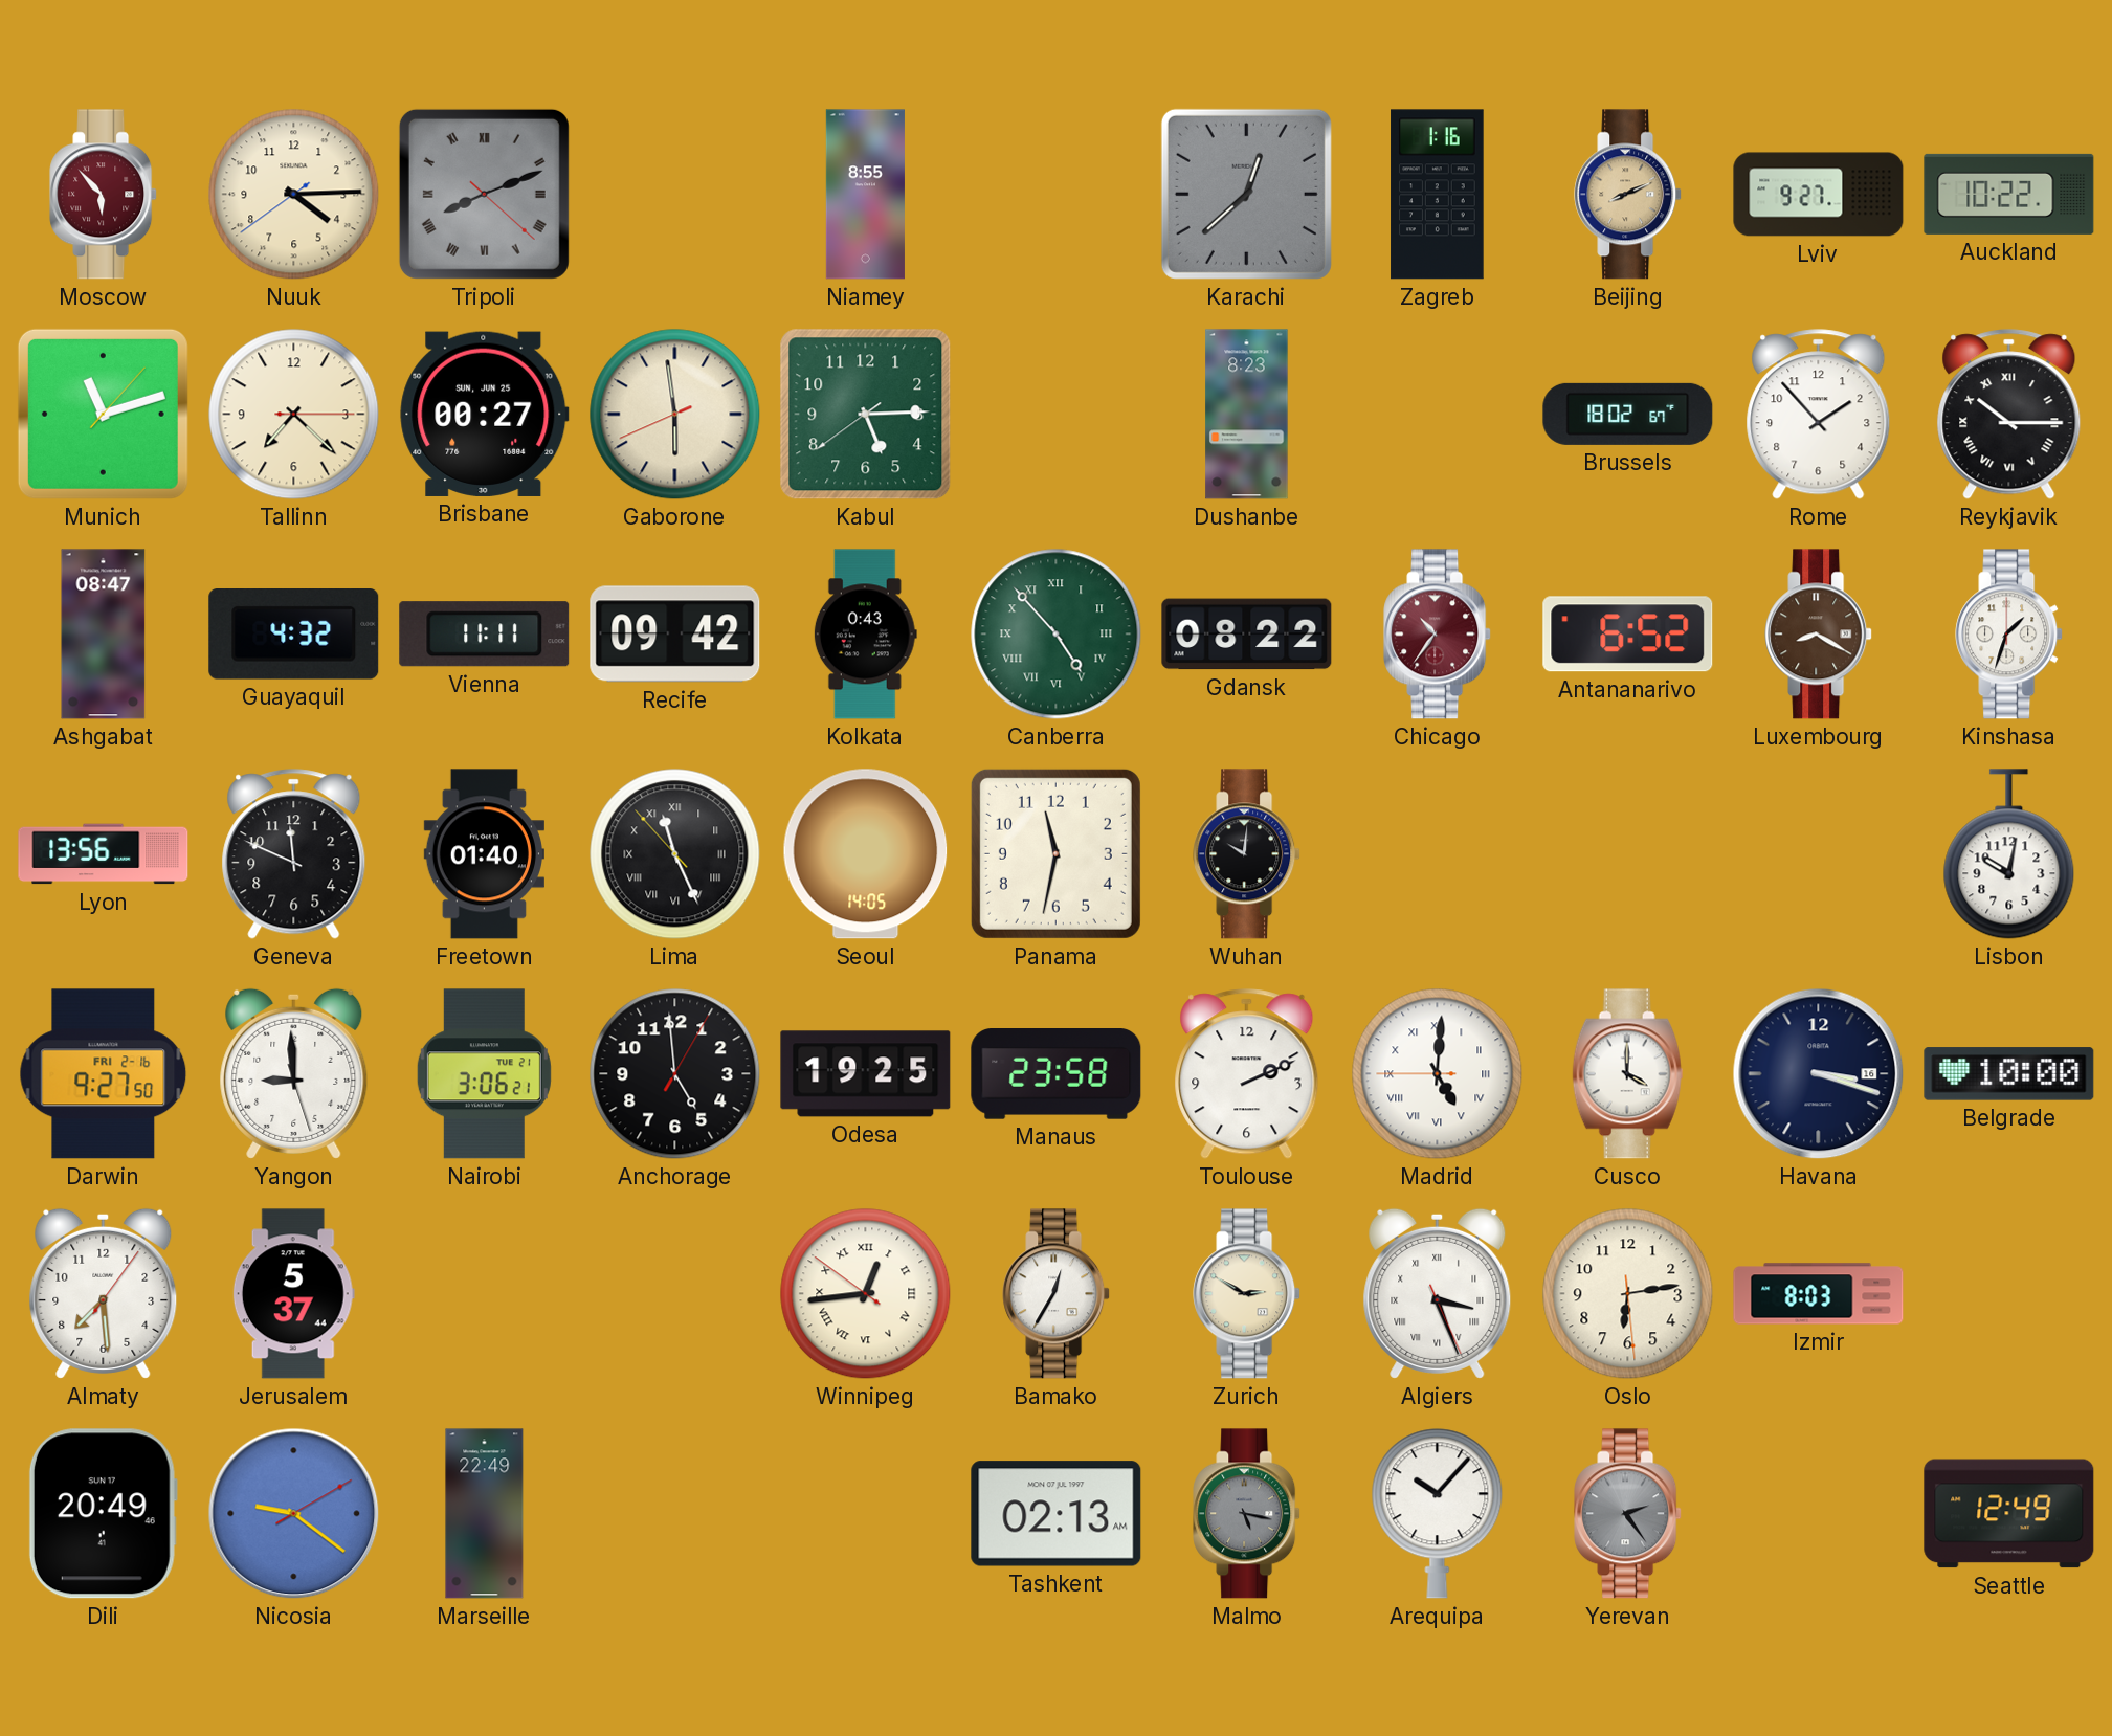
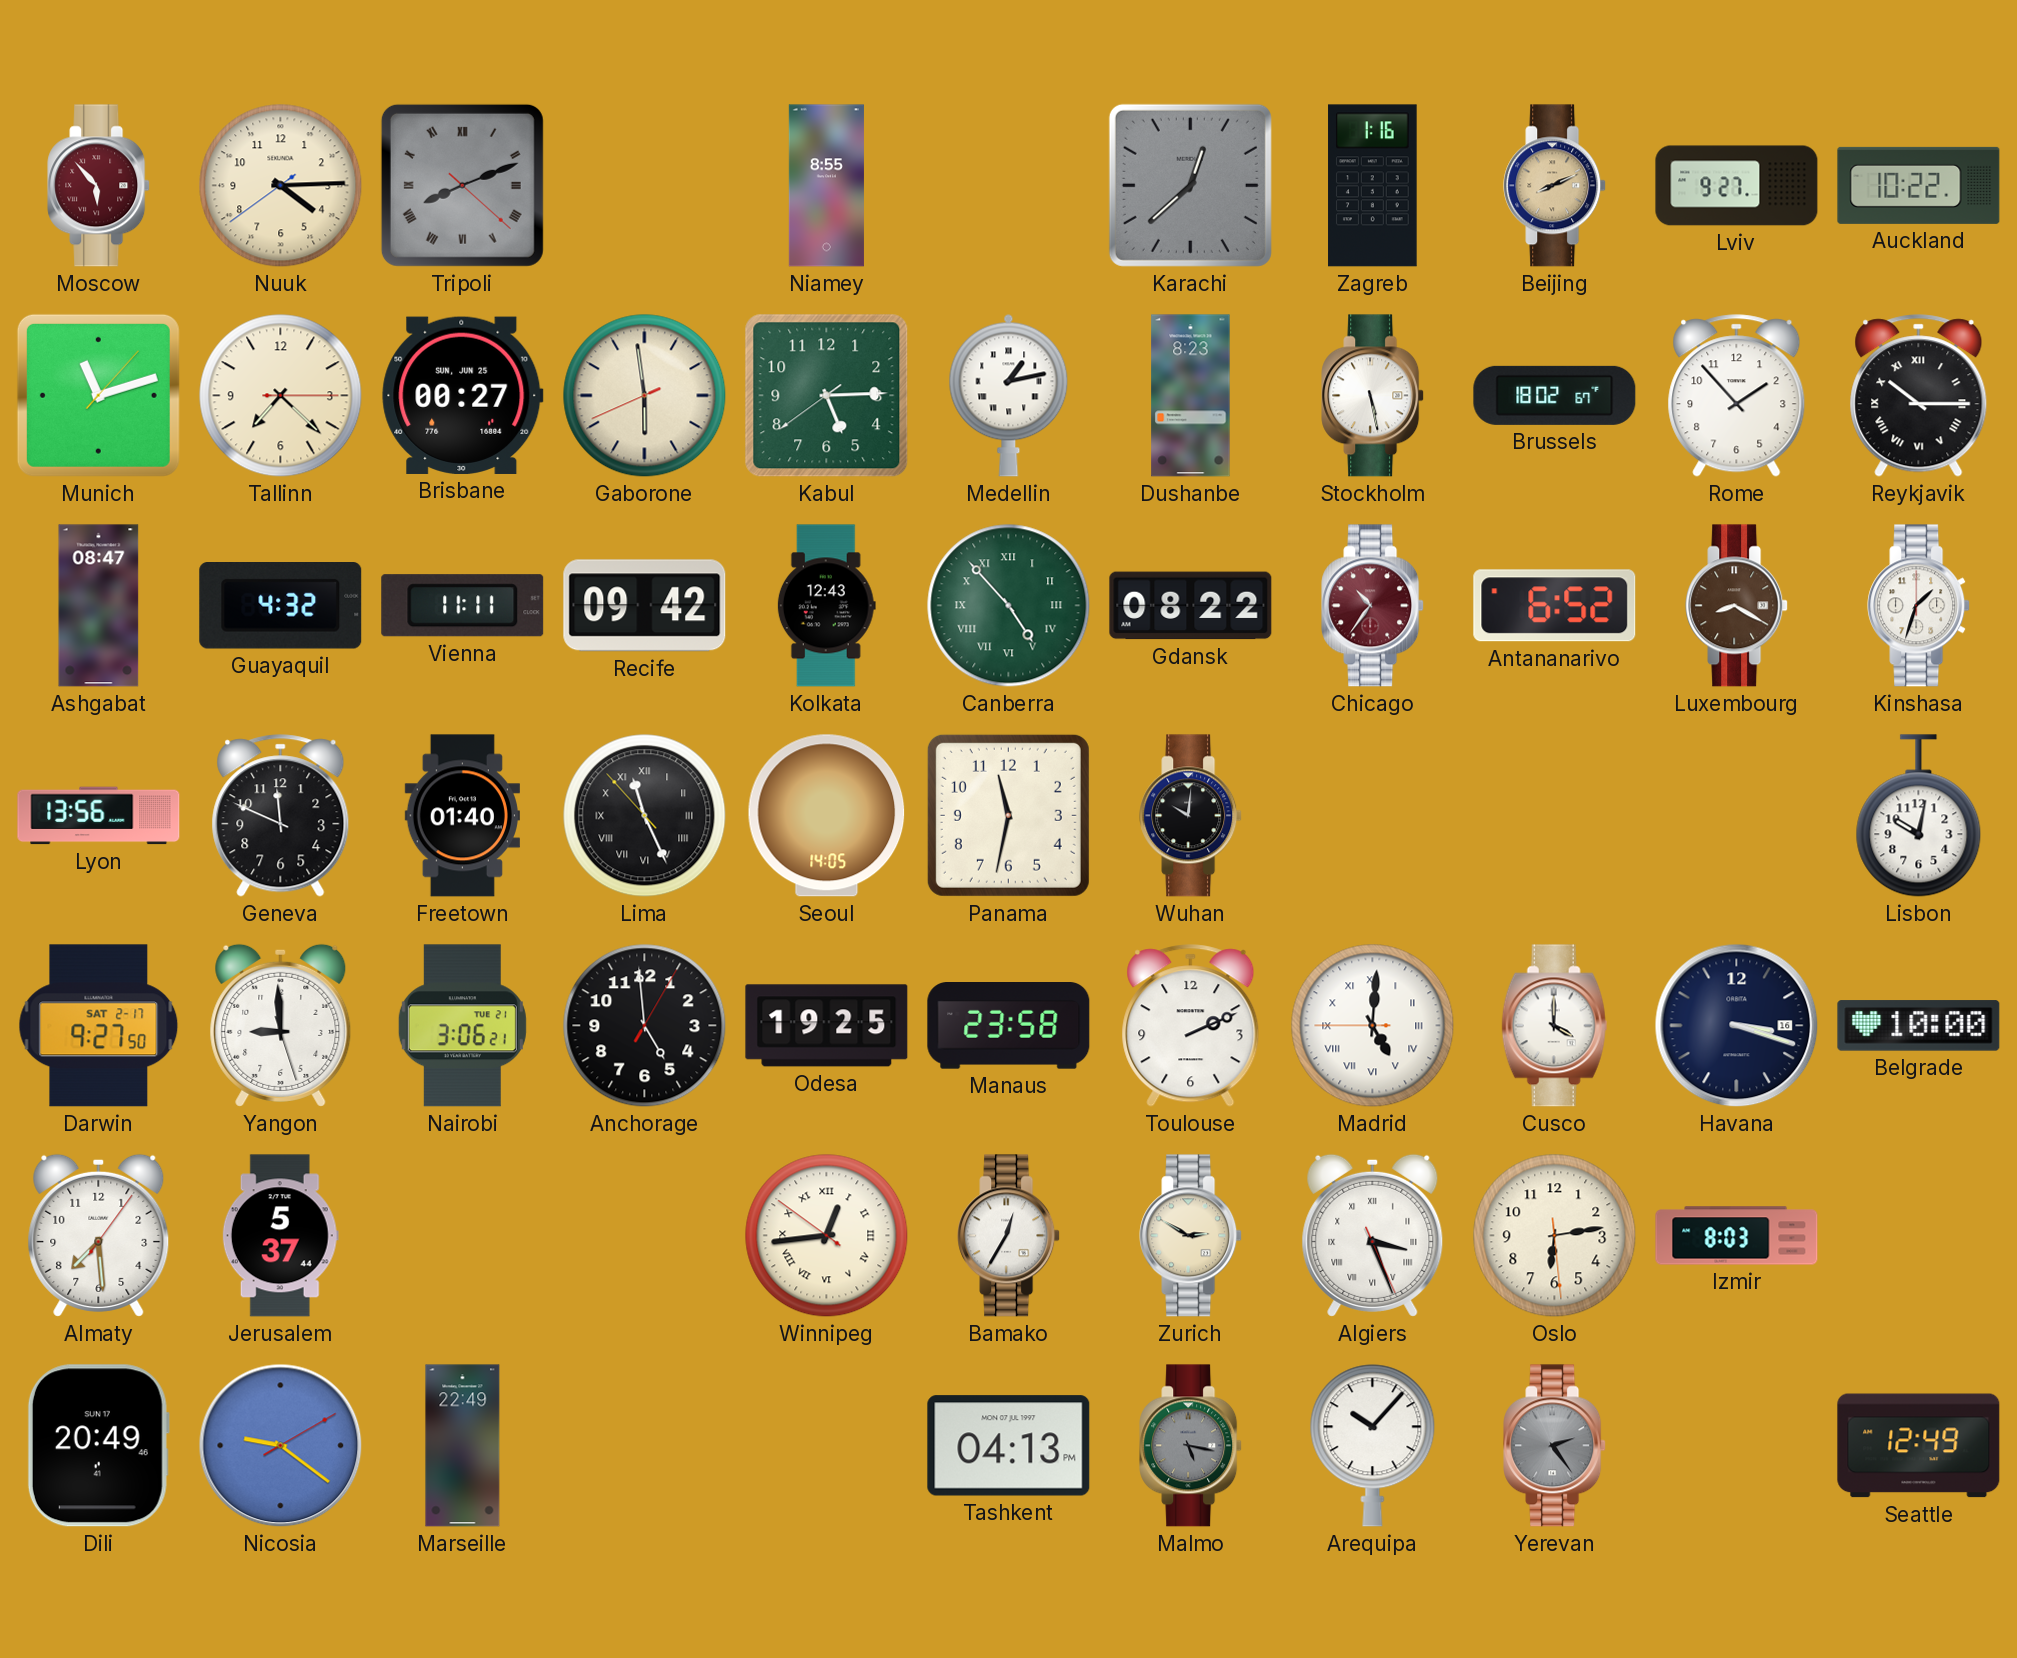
Medellin: none -> 1:13 (1009, 395)
Stockholm: none -> 5:28 (1373, 396)
Kolkata: 0:43 -> 12:43 (826, 606)
Darwin date: FRI 2-16 -> SAT 2-17 (99, 1026)
Tashkent: 02:13 -> 04:13 (1009, 1446)
